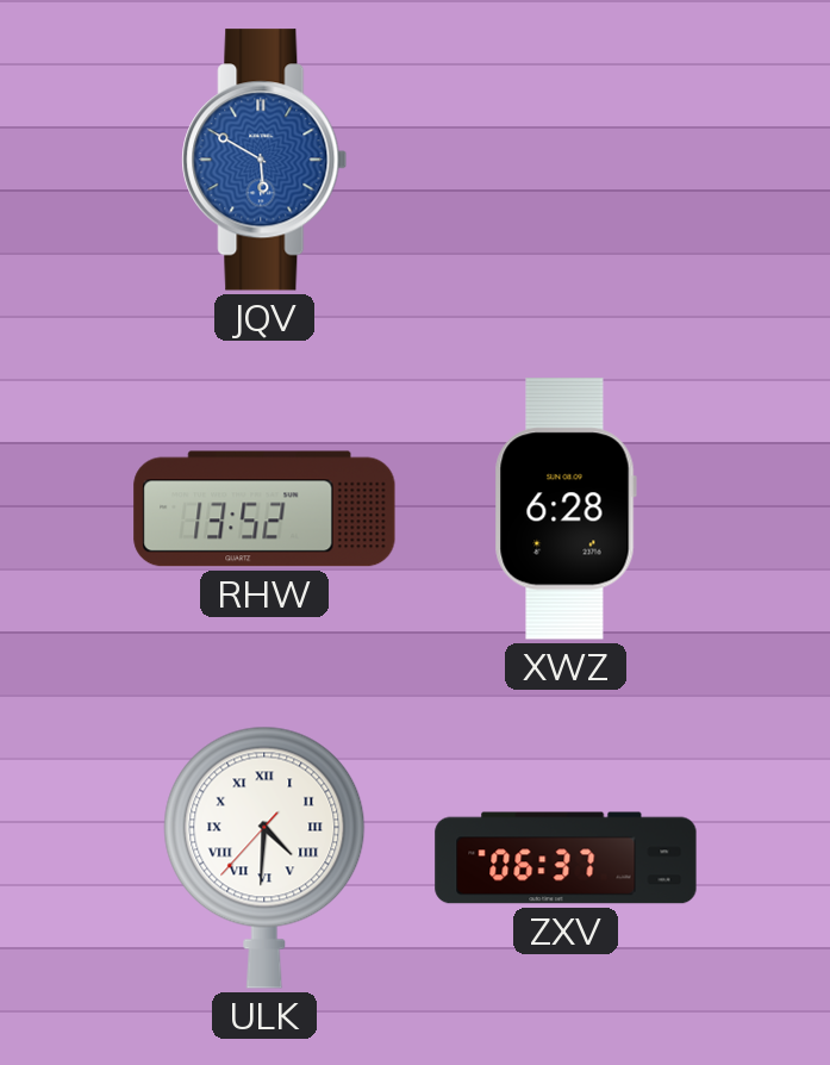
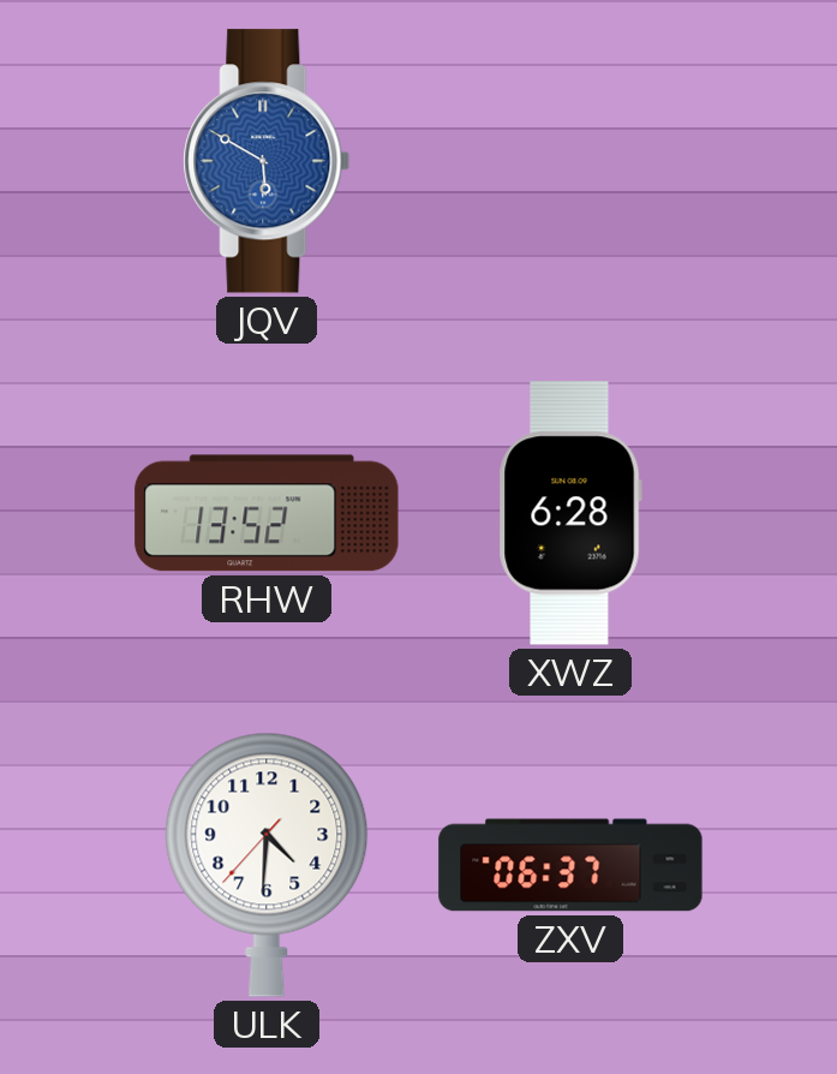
ULK numerals: Roman -> Arabic (267, 865)
